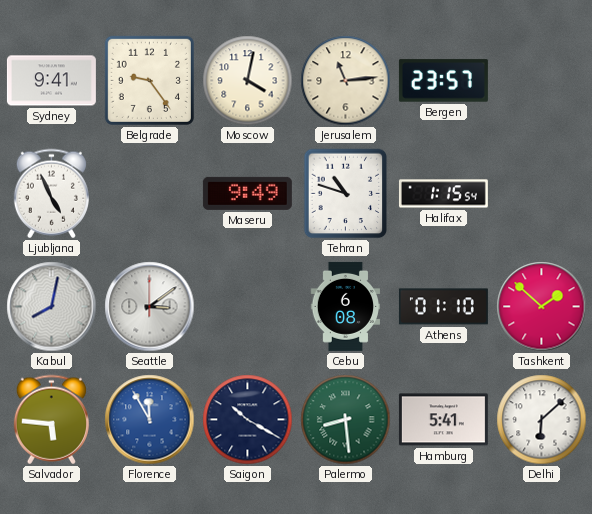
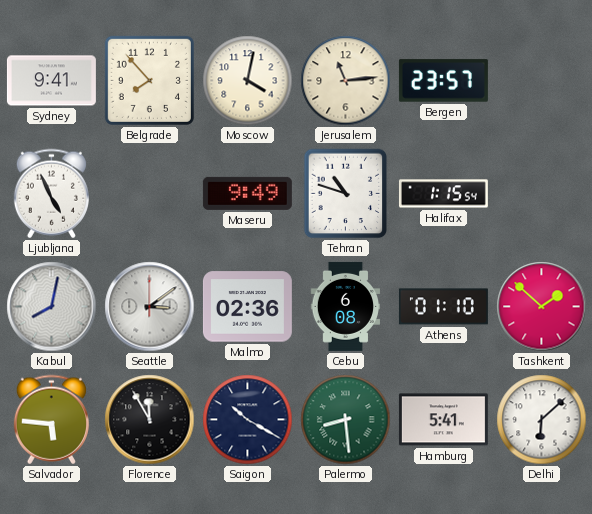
Belgrade: 9:24 -> 7:53 (149, 80)
Malmo: none -> 02:36 (247, 307)
Florence dial: blue -> black (150, 420)
